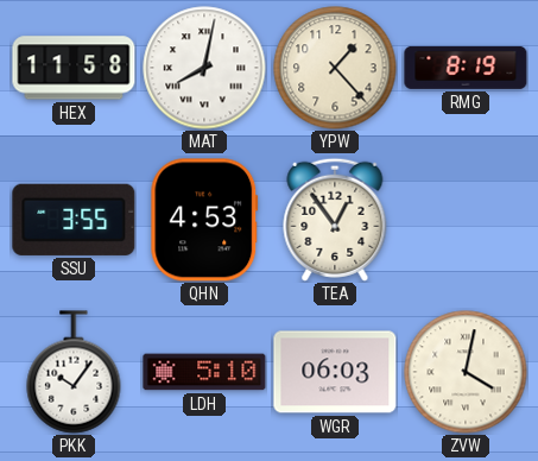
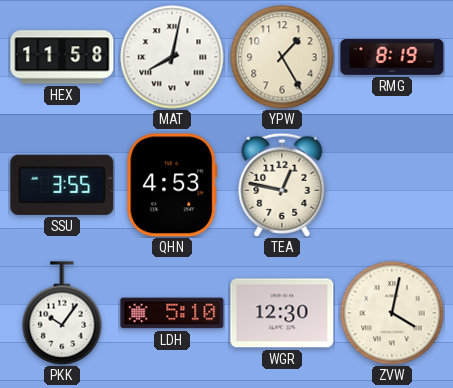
YPW: 1:23 -> 1:25 (282, 57)
TEA: 12:54 -> 12:47 (282, 185)
WGR: 06:03 -> 12:30 (282, 313)
